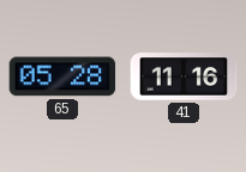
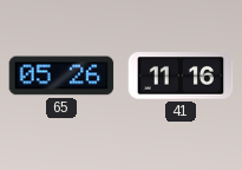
65: 05:28 -> 05:26 (61, 76)
